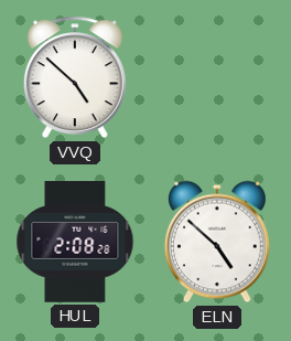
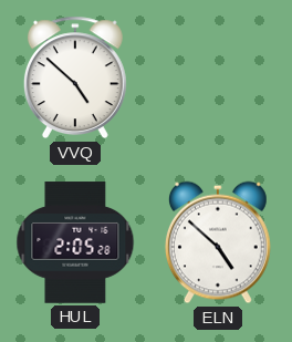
HUL: 2:08 -> 2:05 (75, 242)
